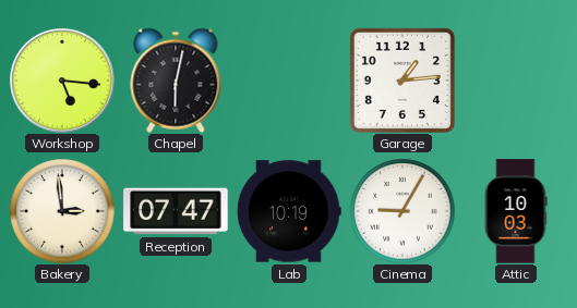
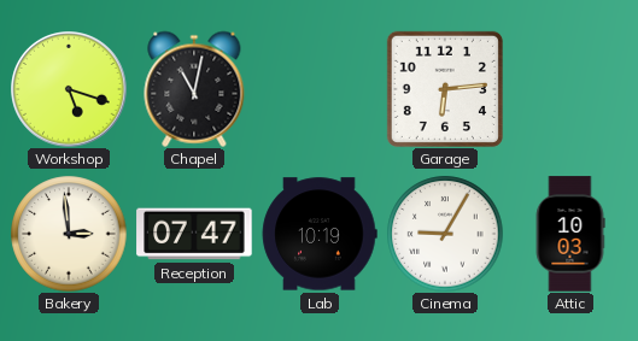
Workshop: 5:16 -> 5:18 (69, 89)
Chapel: 6:02 -> 11:02 (194, 89)
Garage: 1:14 -> 6:14 (445, 89)
